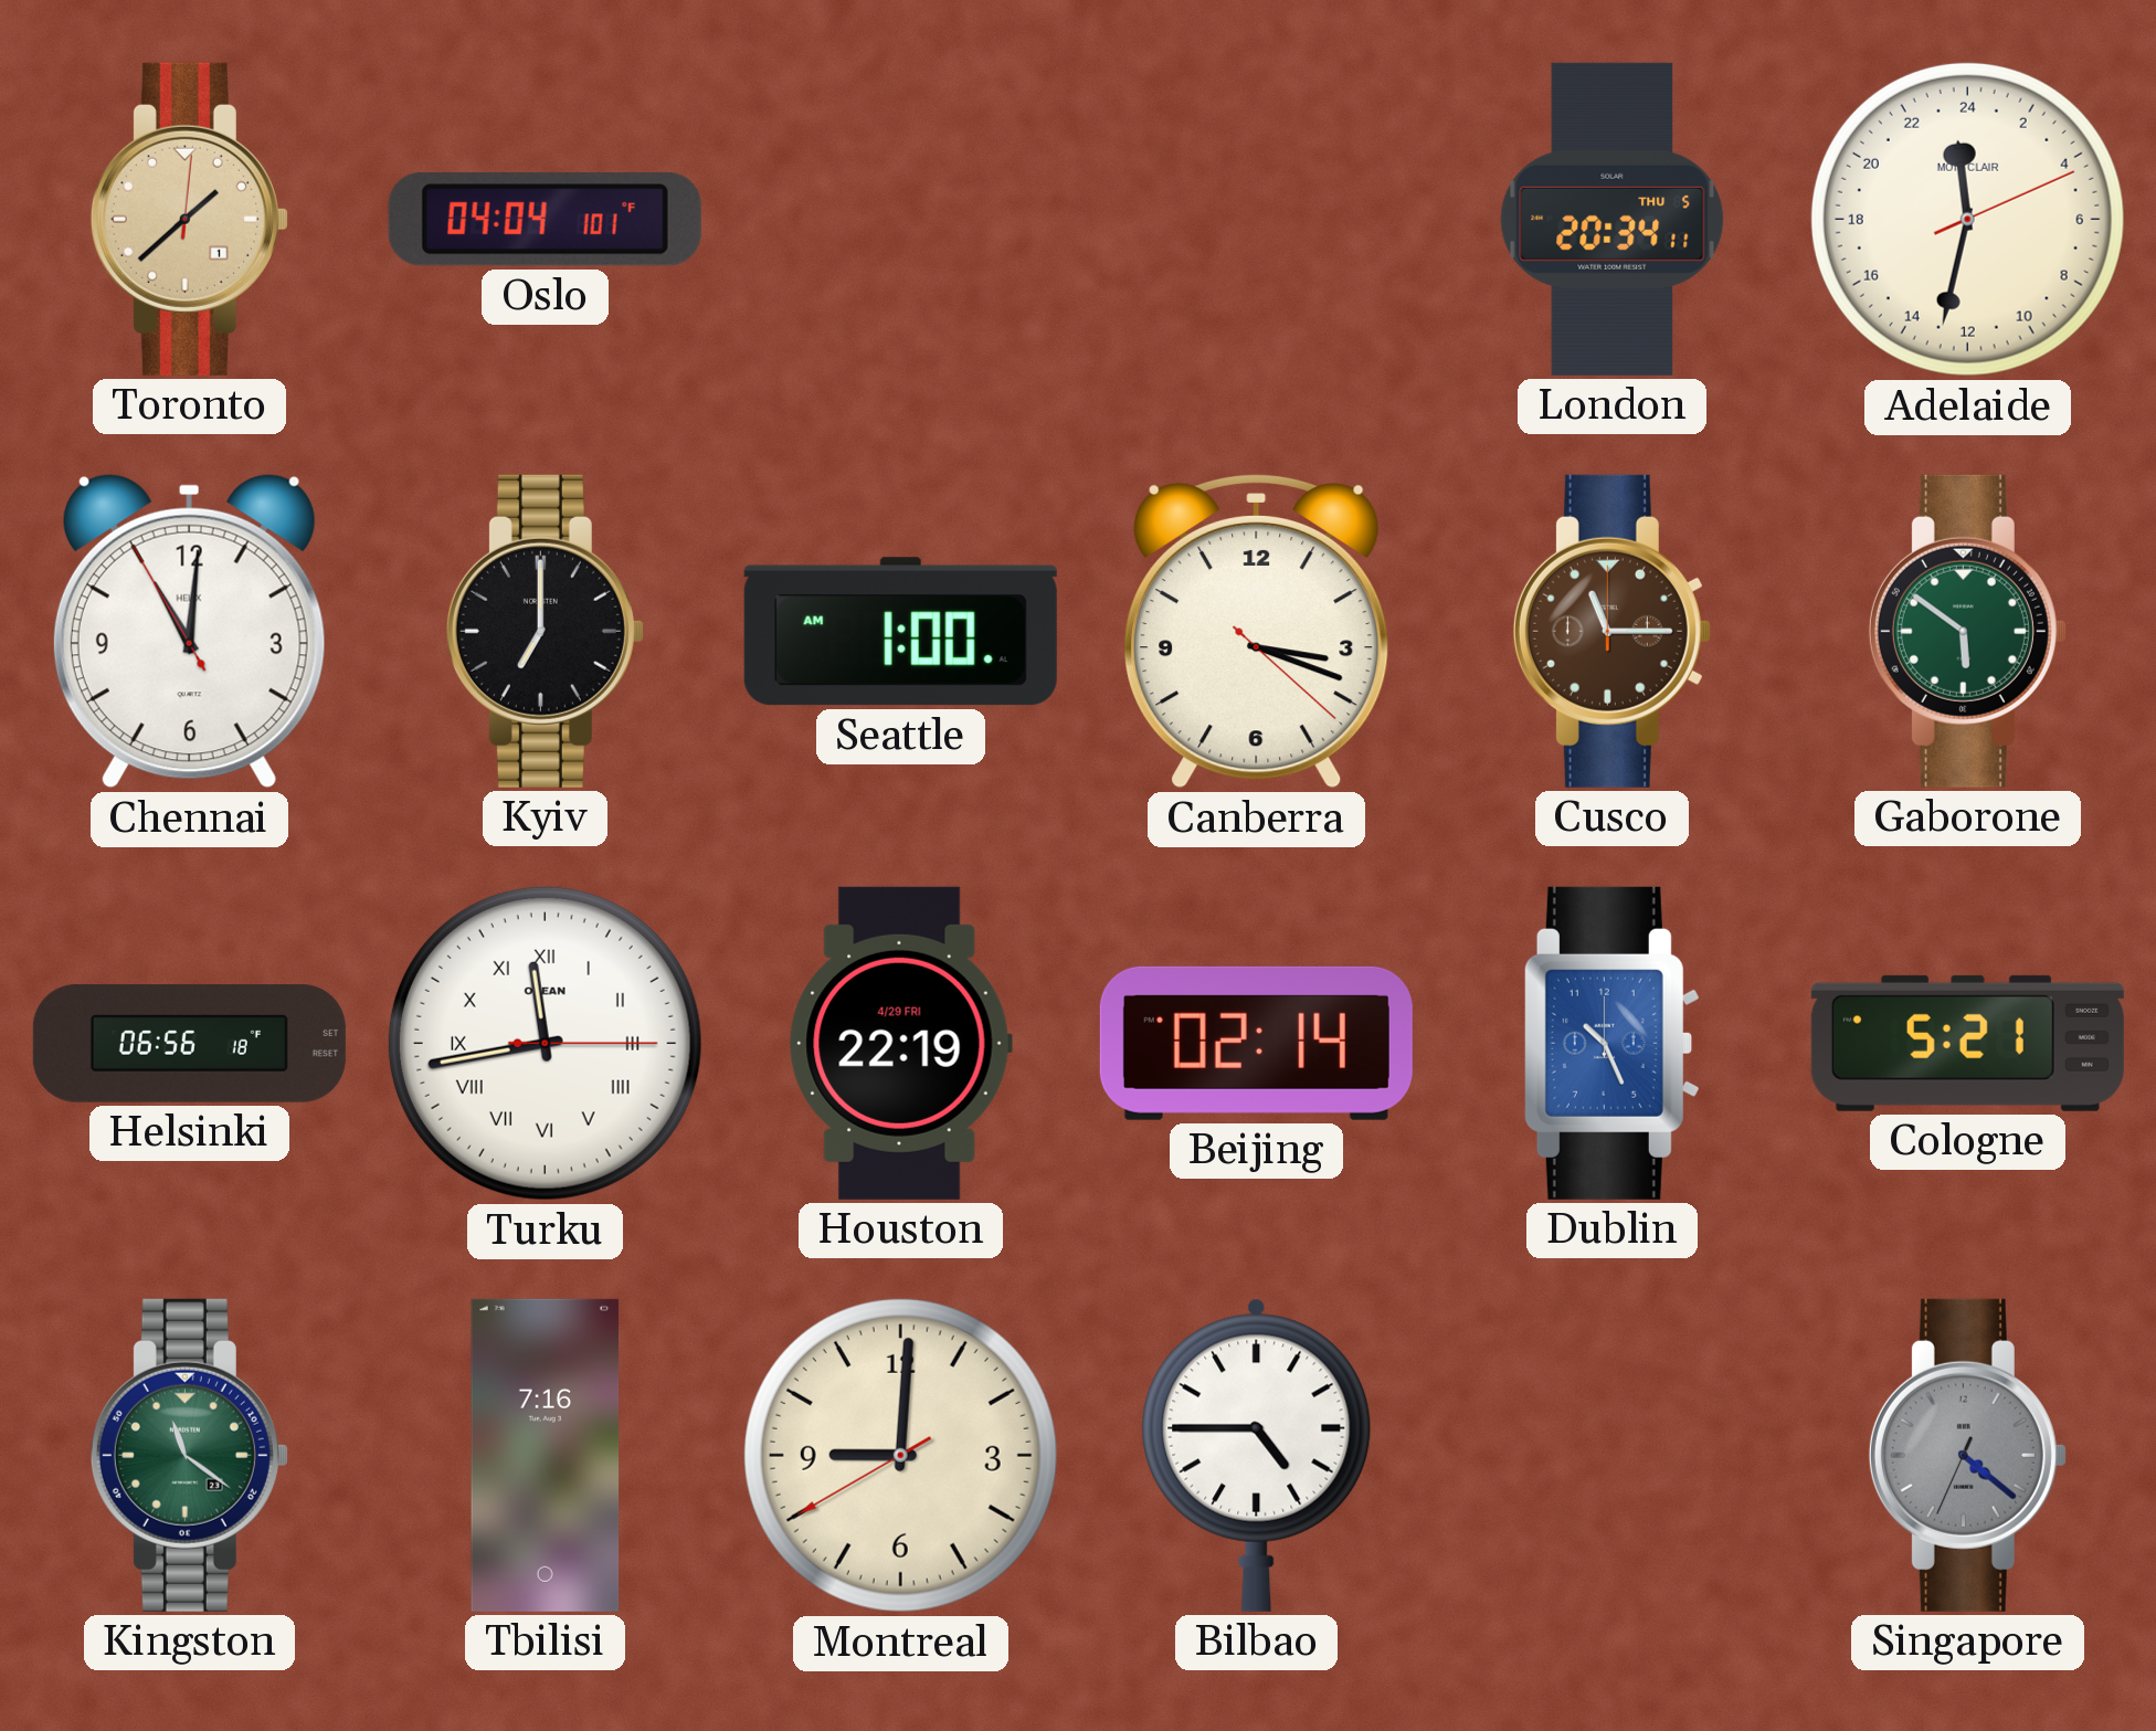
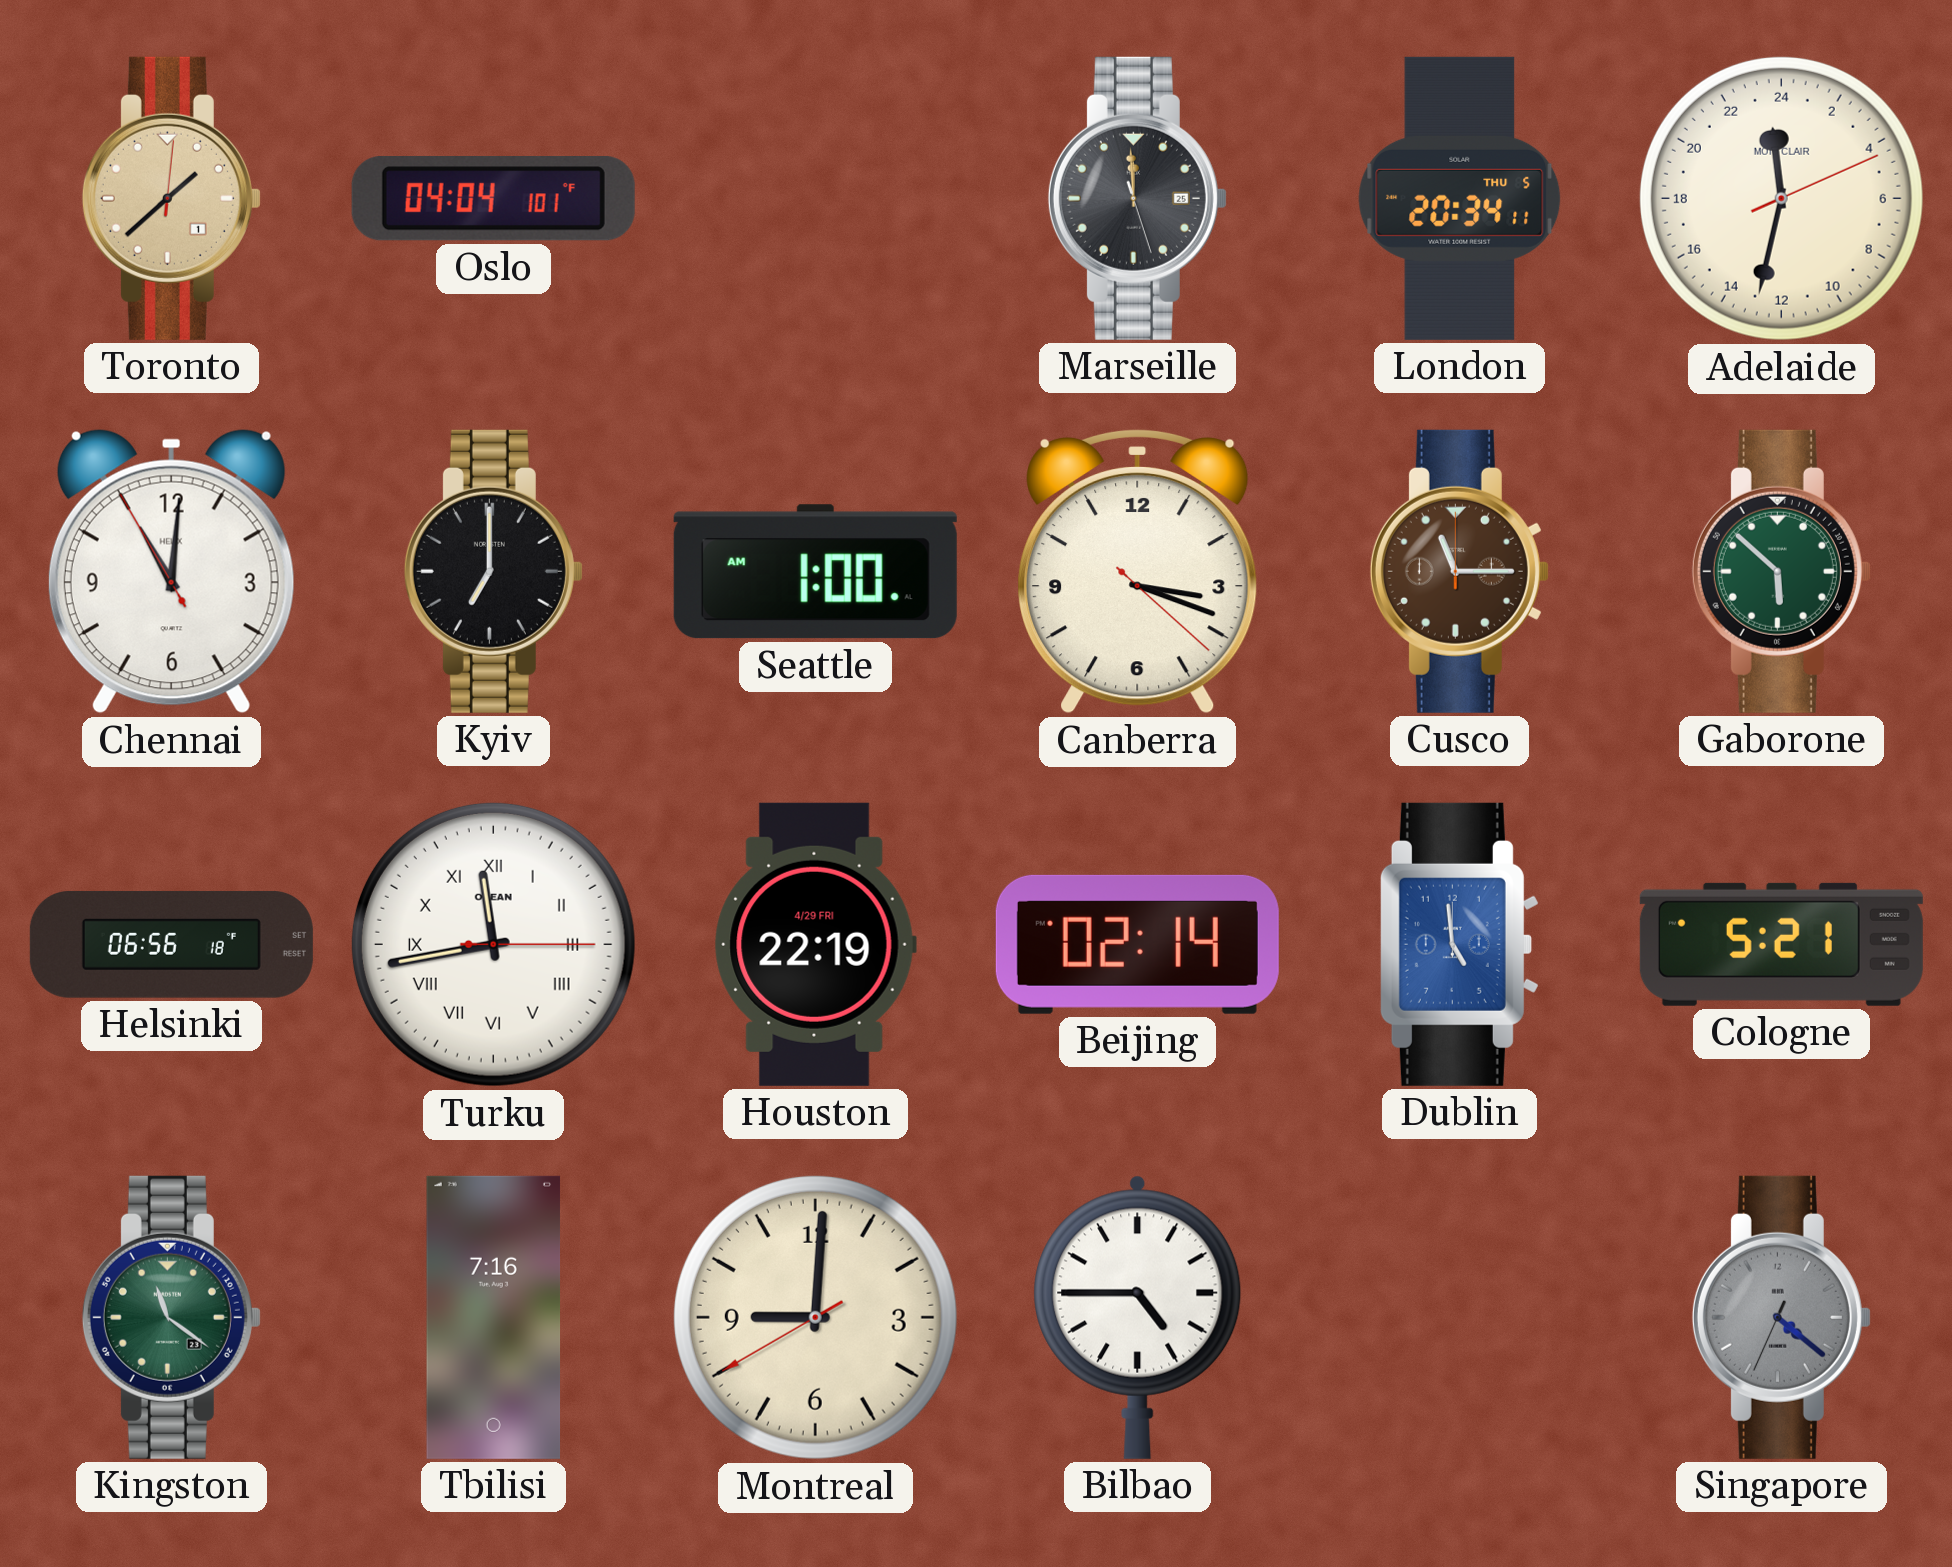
Marseille: none -> 11:59 (1137, 198)
Gaborone: 5:51 -> 5:52 (1781, 571)
Dublin: 10:26 -> 4:59 (1459, 944)
